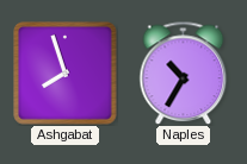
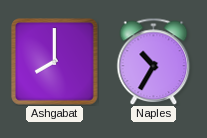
Ashgabat: 7:57 -> 8:00 (55, 62)
